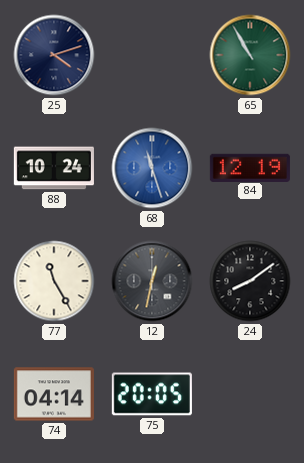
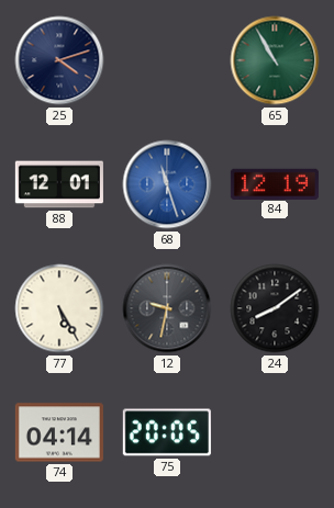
88: 10:24 -> 12:01 (59, 184)
77: 11:25 -> 5:25 (59, 308)
12: 12:32 -> 9:32 (167, 308)
